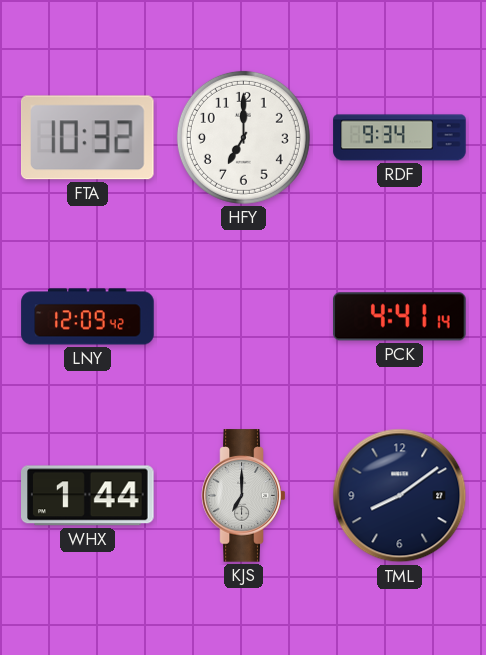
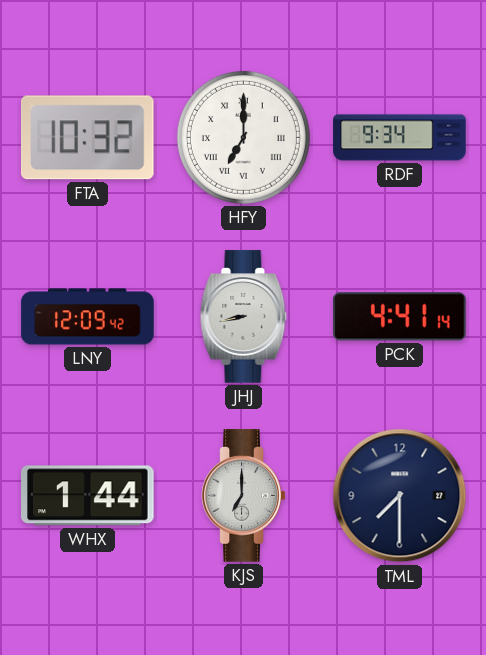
HFY numerals: Arabic -> Roman (243, 137)
JHJ: none -> 8:43 (244, 317)
TML: 8:09 -> 7:30 (400, 496)
